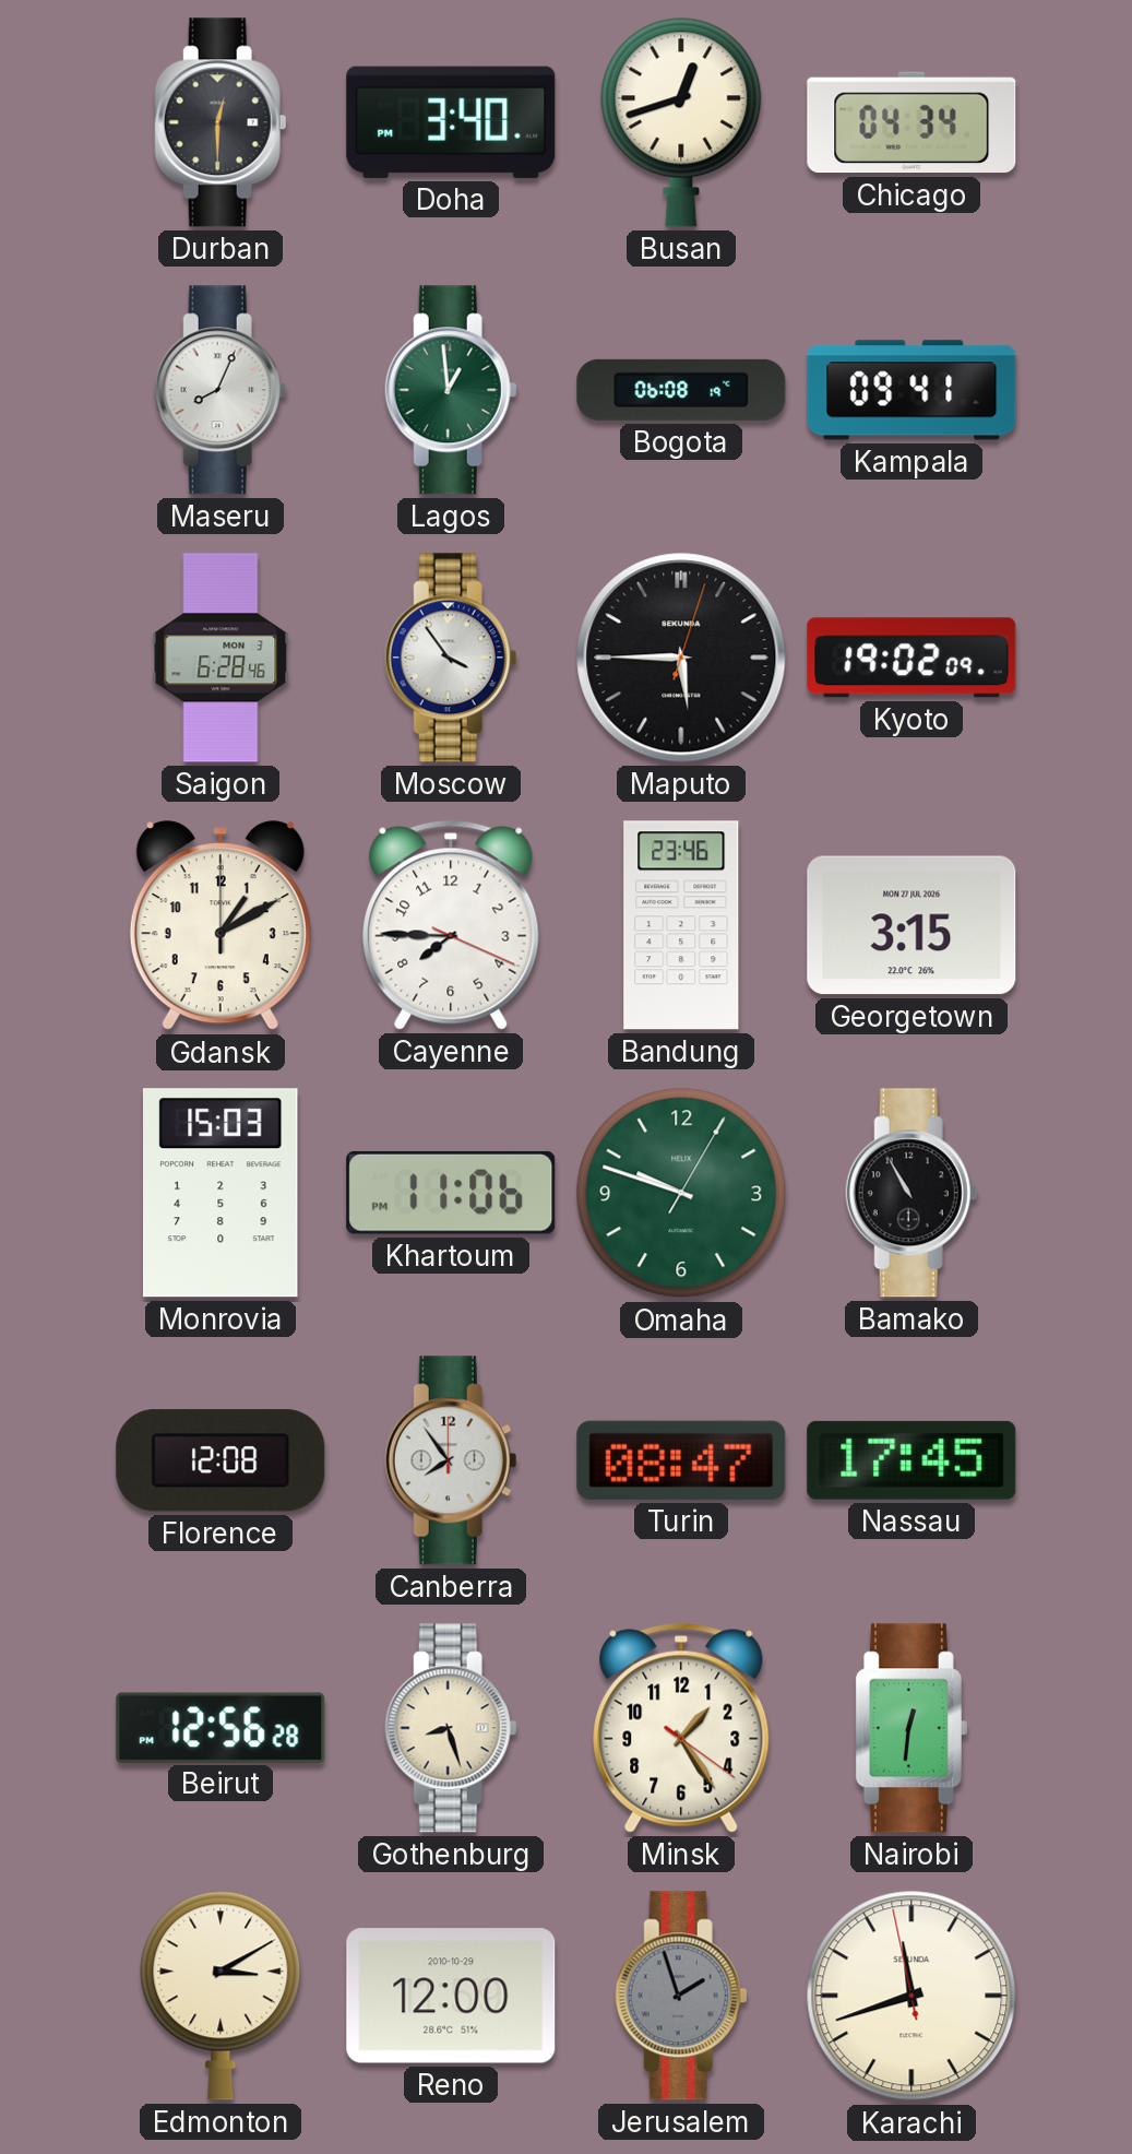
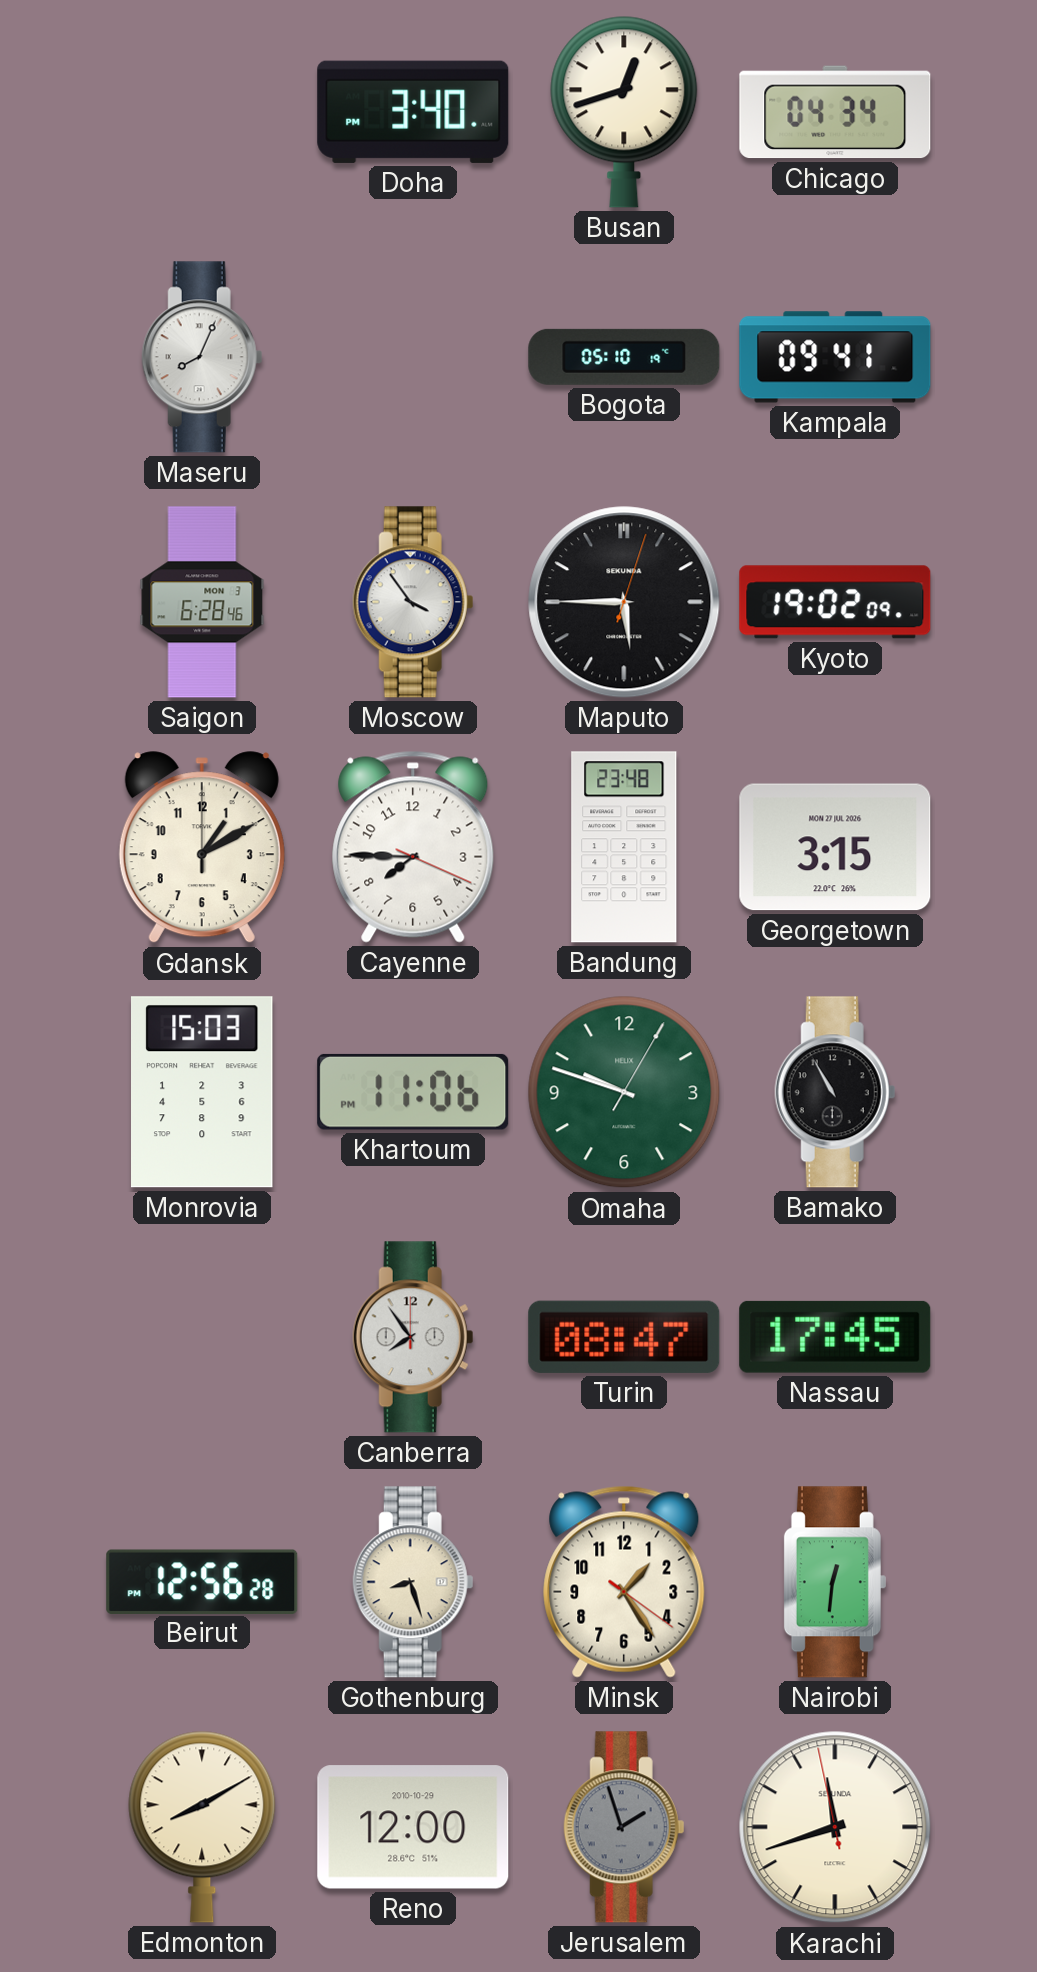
Durban: 12:30 -> none (221, 122)
Lagos: 12:59 -> none (451, 390)
Bogota: 06:08 -> 05:10 (624, 357)
Bandung: 23:46 -> 23:48 (624, 847)
Florence: 12:08 -> none (221, 1460)
Edmonton: 3:10 -> 8:10 (202, 1827)
